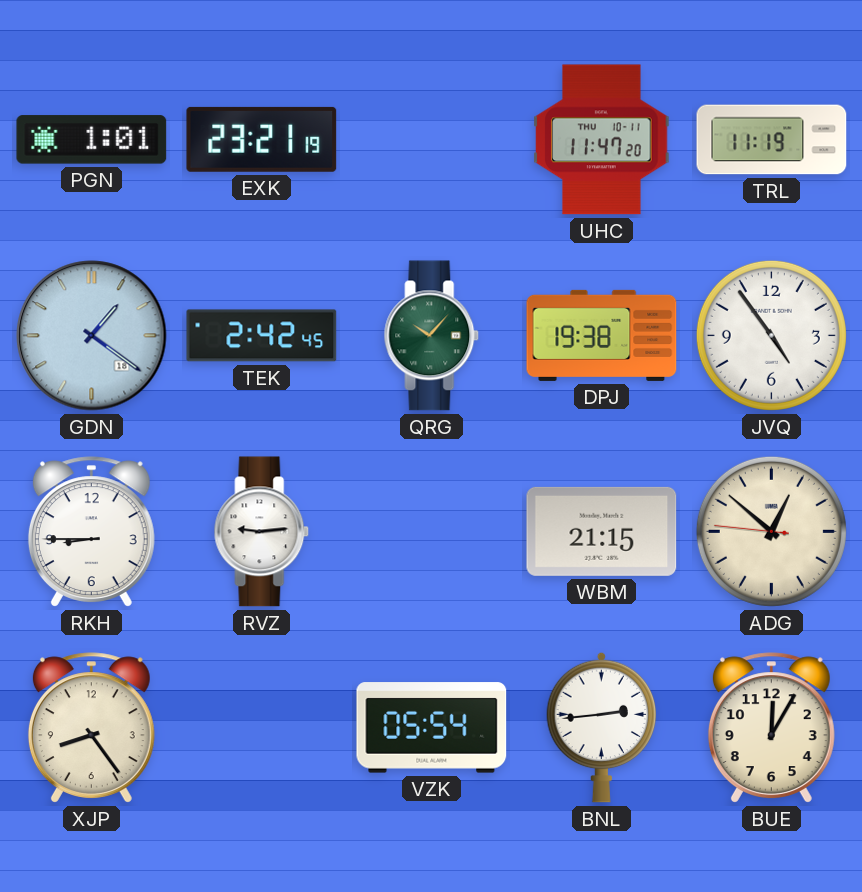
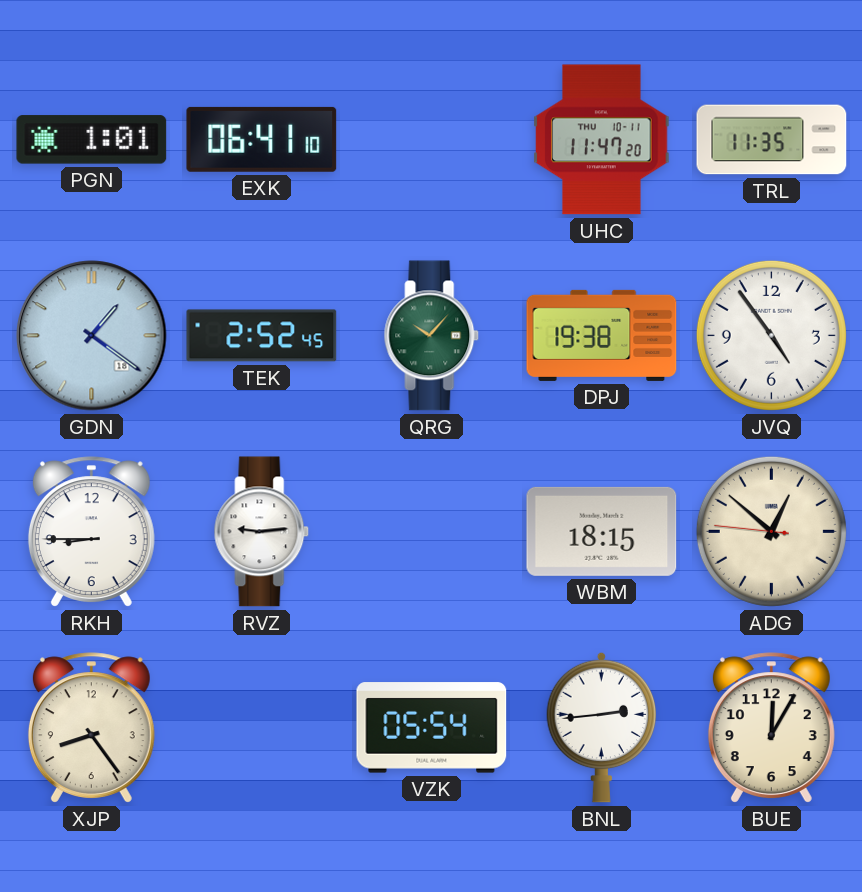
EXK: 23:21 -> 06:41 (262, 139)
TRL: 11:19 -> 11:35 (772, 140)
TEK: 2:42 -> 2:52 (262, 336)
WBM: 21:15 -> 18:15 (602, 531)
